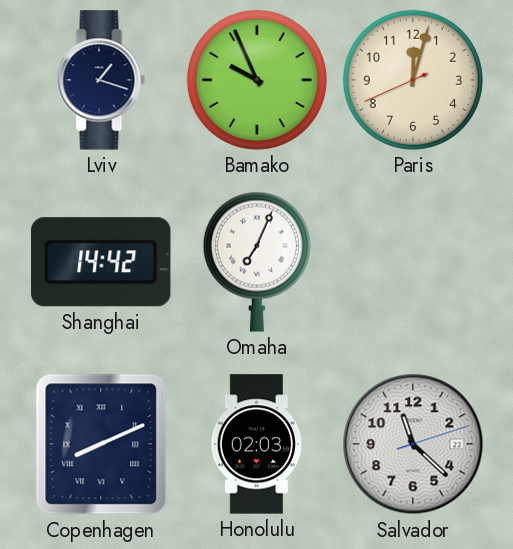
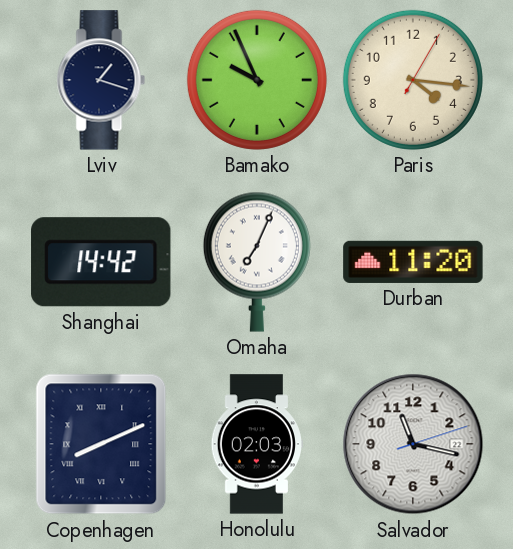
Paris: 12:02 -> 4:16 (413, 80)
Durban: none -> 11:20 (413, 262)
Salvador: 11:22 -> 11:17 (413, 444)
